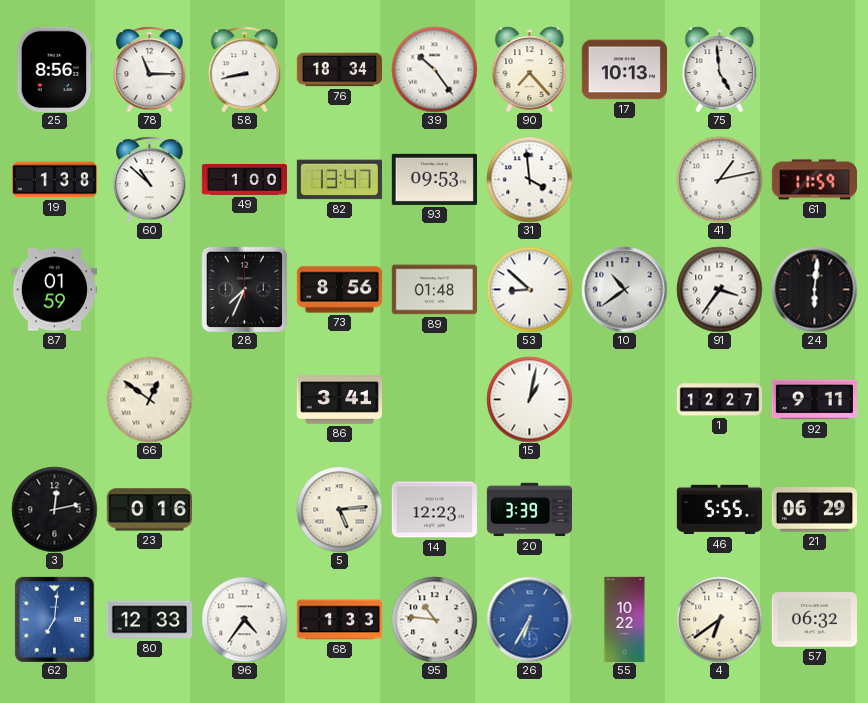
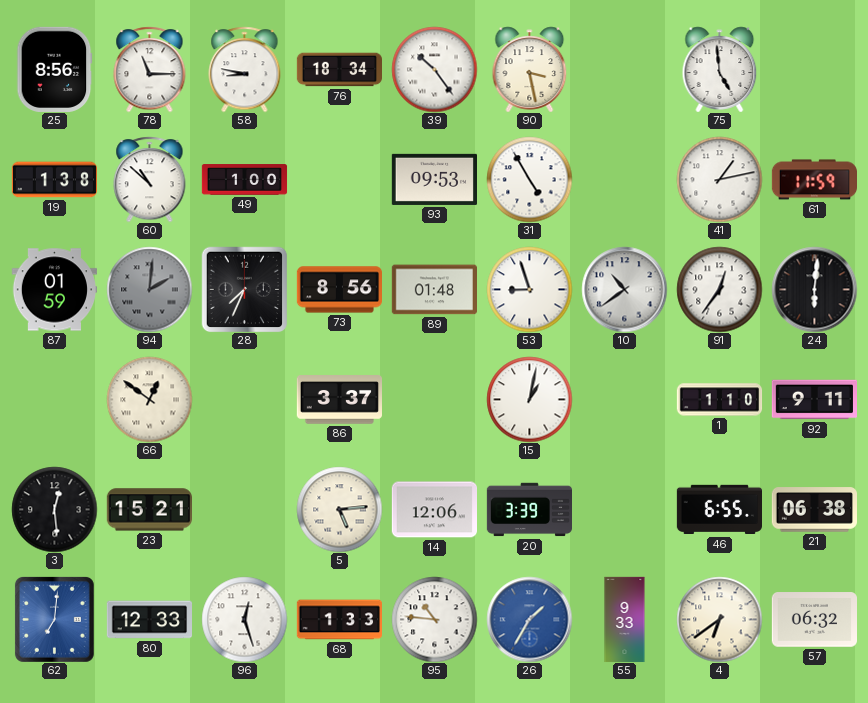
58: 8:43 -> 8:47 (245, 69)
90: 7:23 -> 3:28 (530, 69)
17: 10:13 -> none (624, 70)
82: 13:47 -> none (339, 180)
31: 3:59 -> 4:55 (529, 179)
94: none -> 2:01 (149, 289)
53: 8:52 -> 8:57 (529, 289)
91: 3:36 -> 12:36 (719, 289)
86: 3:41 -> 3:37 (339, 400)
1: 12:27 -> 1:10 (719, 400)
3: 12:13 -> 12:29 (54, 509)
23: 0:16 -> 15:21 (149, 510)
14: 12:23 -> 12:06 (434, 510)
46: 5:55 -> 6:55 (719, 510)
21: 06:29 -> 06:38 (814, 510)
96: 4:36 -> 12:27 (244, 619)
26: 6:35 -> 1:35 (529, 619)
55: 10:22 -> 9:33 (625, 619)
